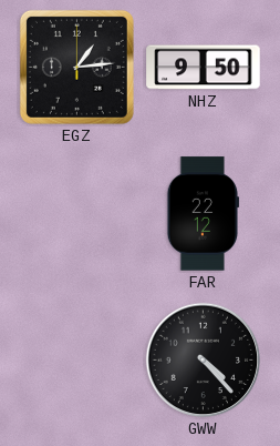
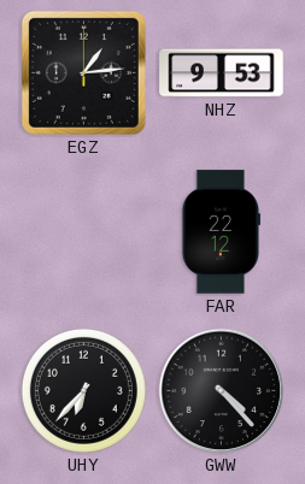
NHZ: 9:50 -> 9:53 (222, 73)
UHY: none -> 6:37 (83, 390)
